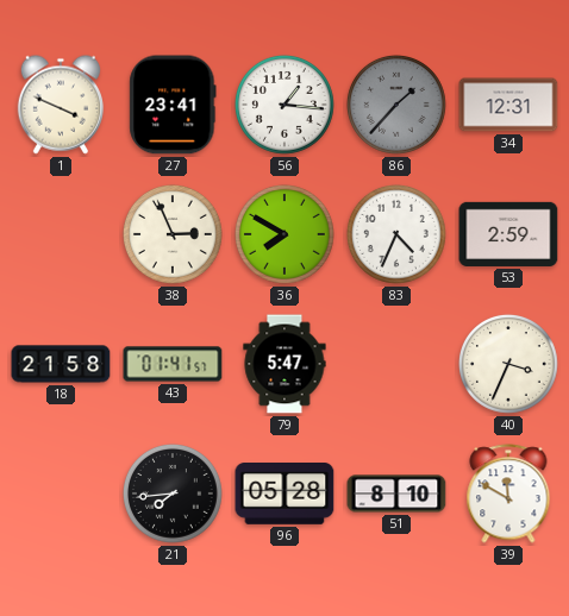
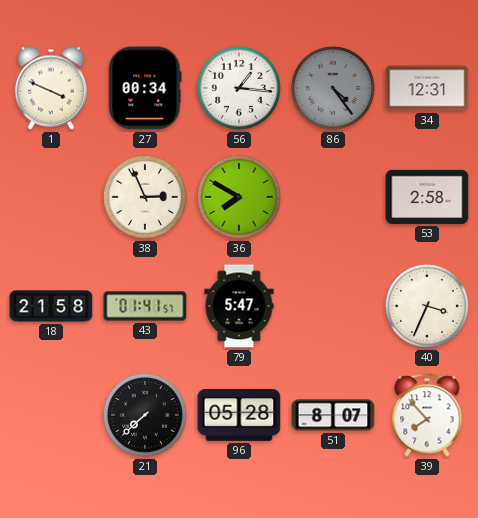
27: 23:41 -> 00:34 (145, 88)
86: 1:37 -> 4:24 (334, 88)
83: 4:34 -> none (398, 234)
53: 2:59 -> 2:58 (427, 197)
21: 7:44 -> 7:38 (146, 415)
51: 8:10 -> 8:07 (333, 415)
39: 11:50 -> 7:53 (427, 415)
